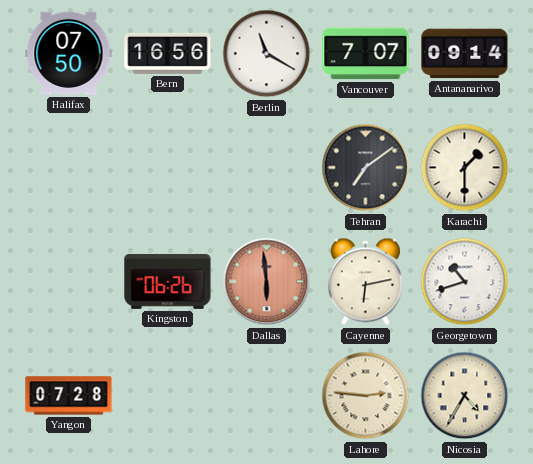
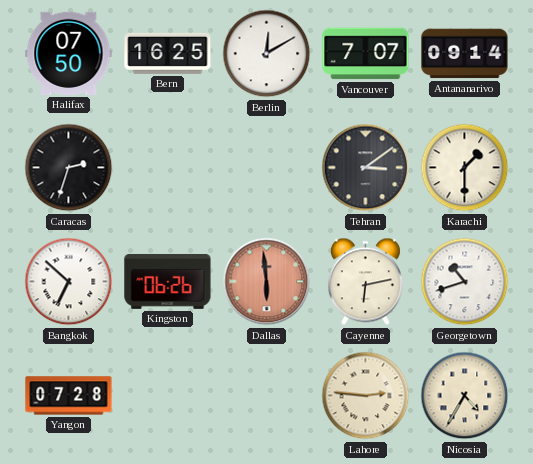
Bern: 16:56 -> 16:25 (168, 53)
Berlin: 11:20 -> 12:10 (267, 54)
Caracas: none -> 2:33 (69, 168)
Tehran: 7:09 -> 3:09 (366, 168)
Bangkok: none -> 6:52 (69, 282)
